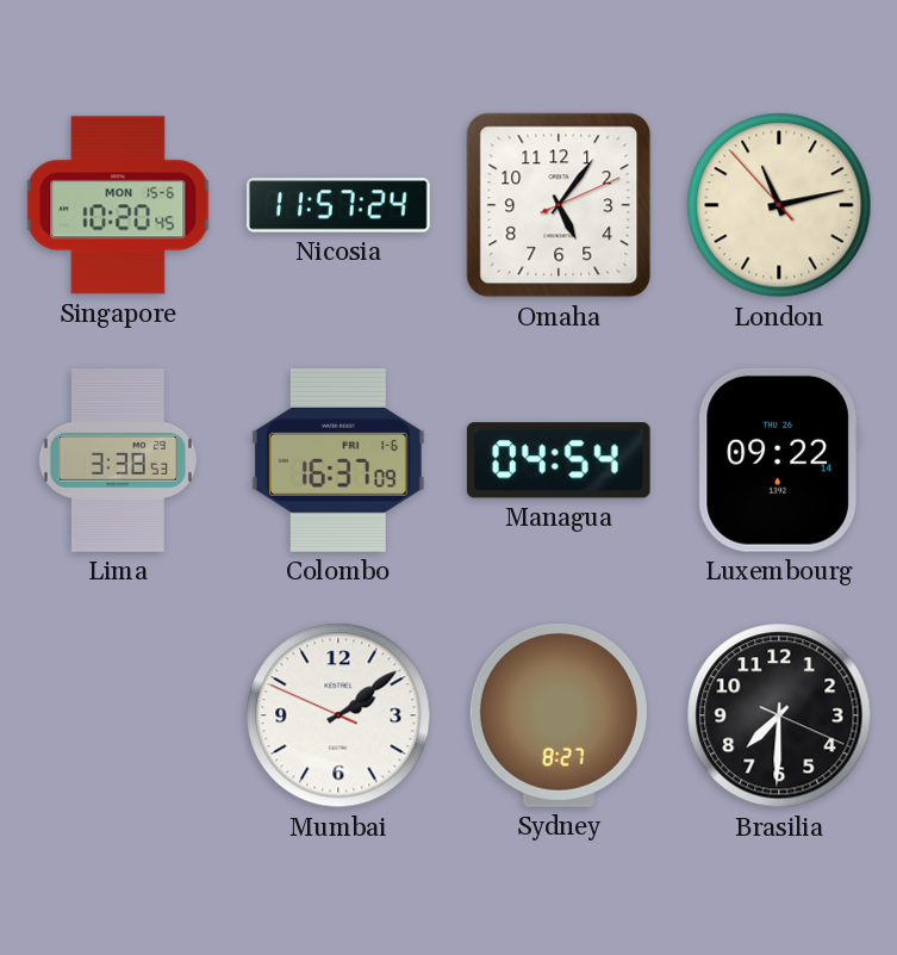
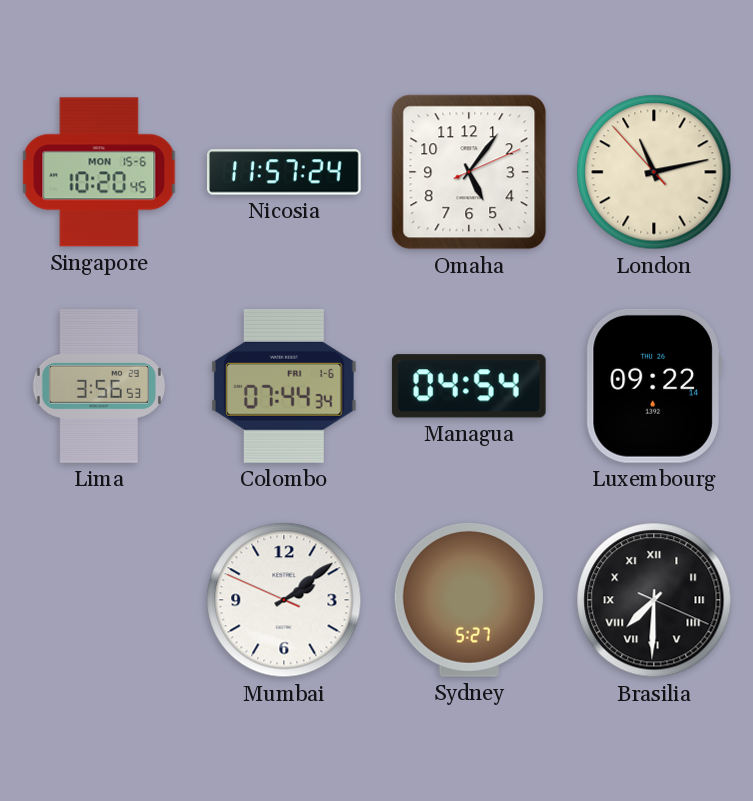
Lima: 3:38 -> 3:56 (99, 387)
Colombo: 16:37 -> 07:44 (284, 386)
Sydney: 8:27 -> 5:27 (469, 600)
Brasilia numerals: Arabic -> Roman (654, 600)
